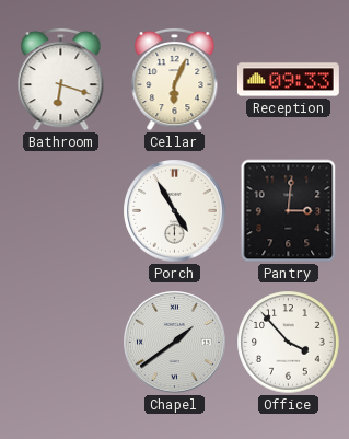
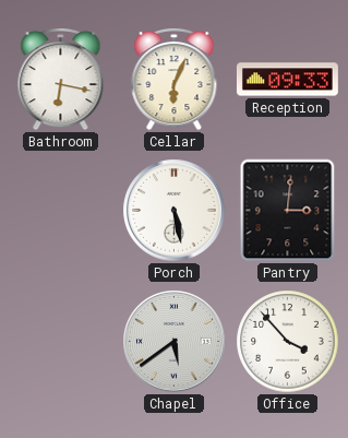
Bathroom: 6:18 -> 6:17 (61, 79)
Porch: 4:55 -> 5:28 (175, 211)
Chapel: 1:39 -> 5:39 (175, 342)
